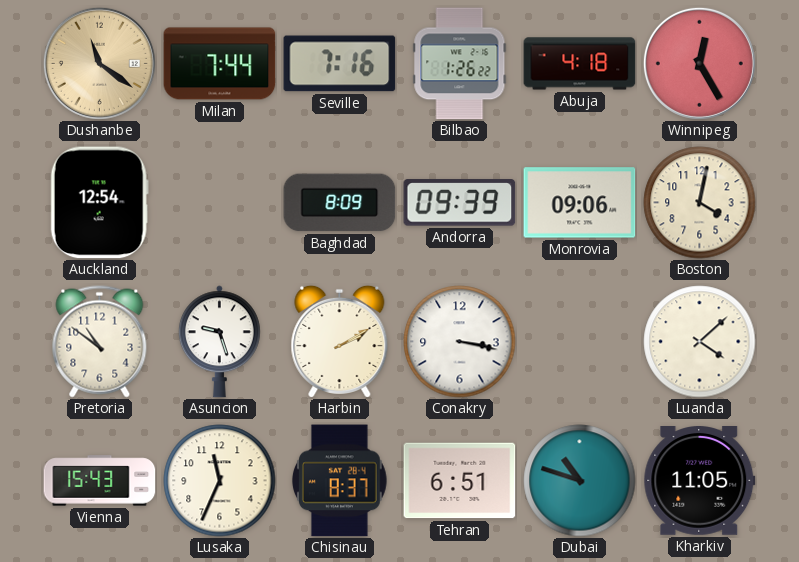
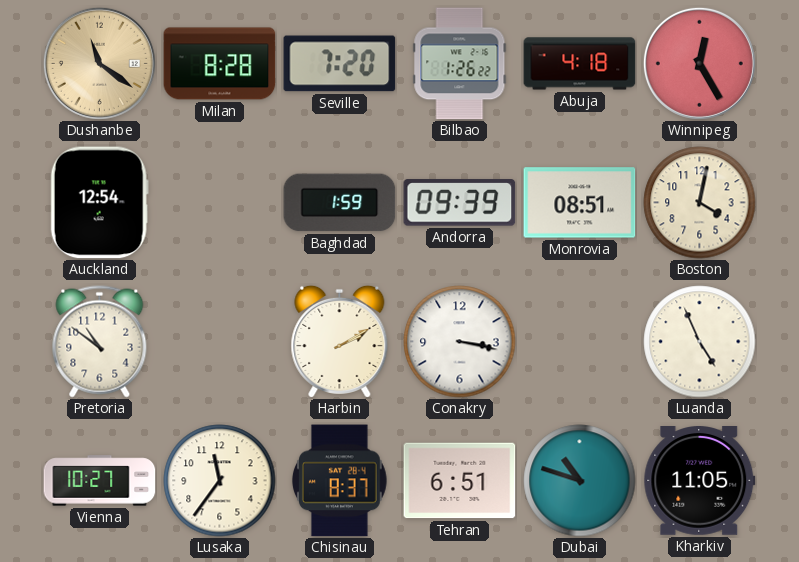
Milan: 7:44 -> 8:28 (220, 64)
Seville: 7:16 -> 7:20 (340, 64)
Baghdad: 8:09 -> 1:59 (340, 203)
Monrovia: 09:06 -> 08:51 (580, 203)
Asuncion: 9:27 -> none (219, 342)
Luanda: 4:08 -> 4:56 (700, 342)
Vienna: 15:43 -> 10:27 (100, 481)
Lusaka: 11:34 -> 11:36 (220, 481)
